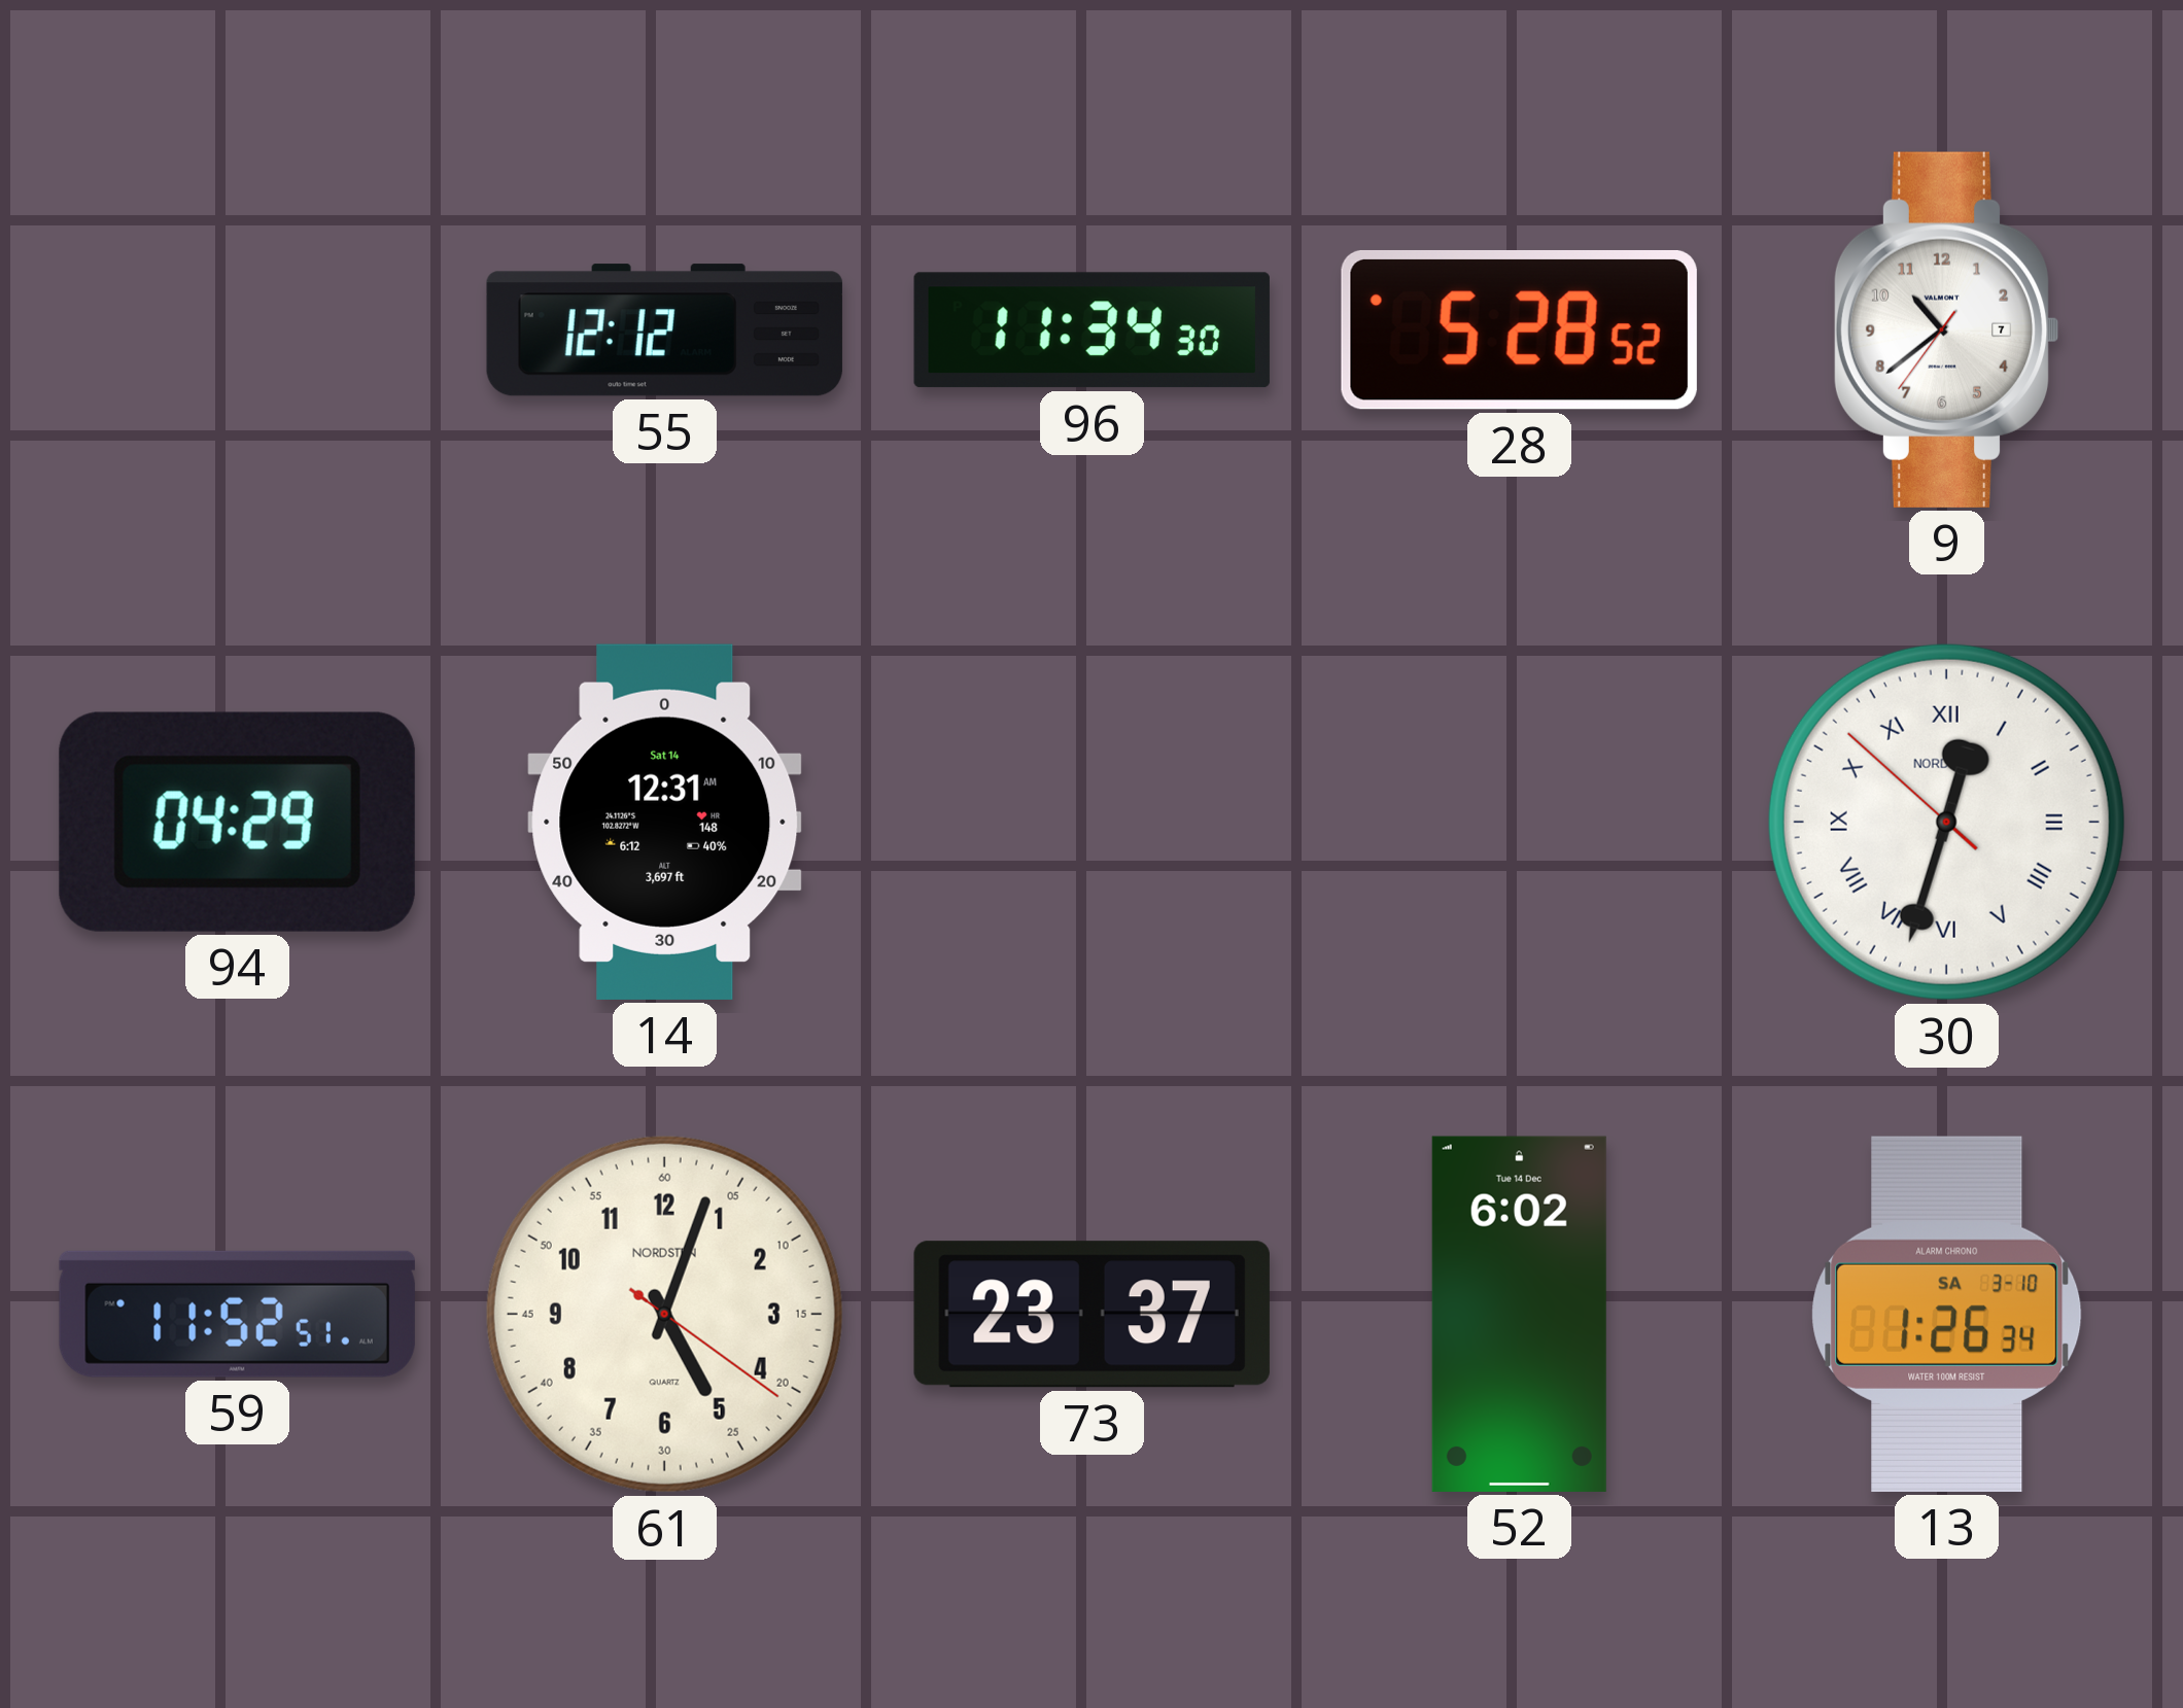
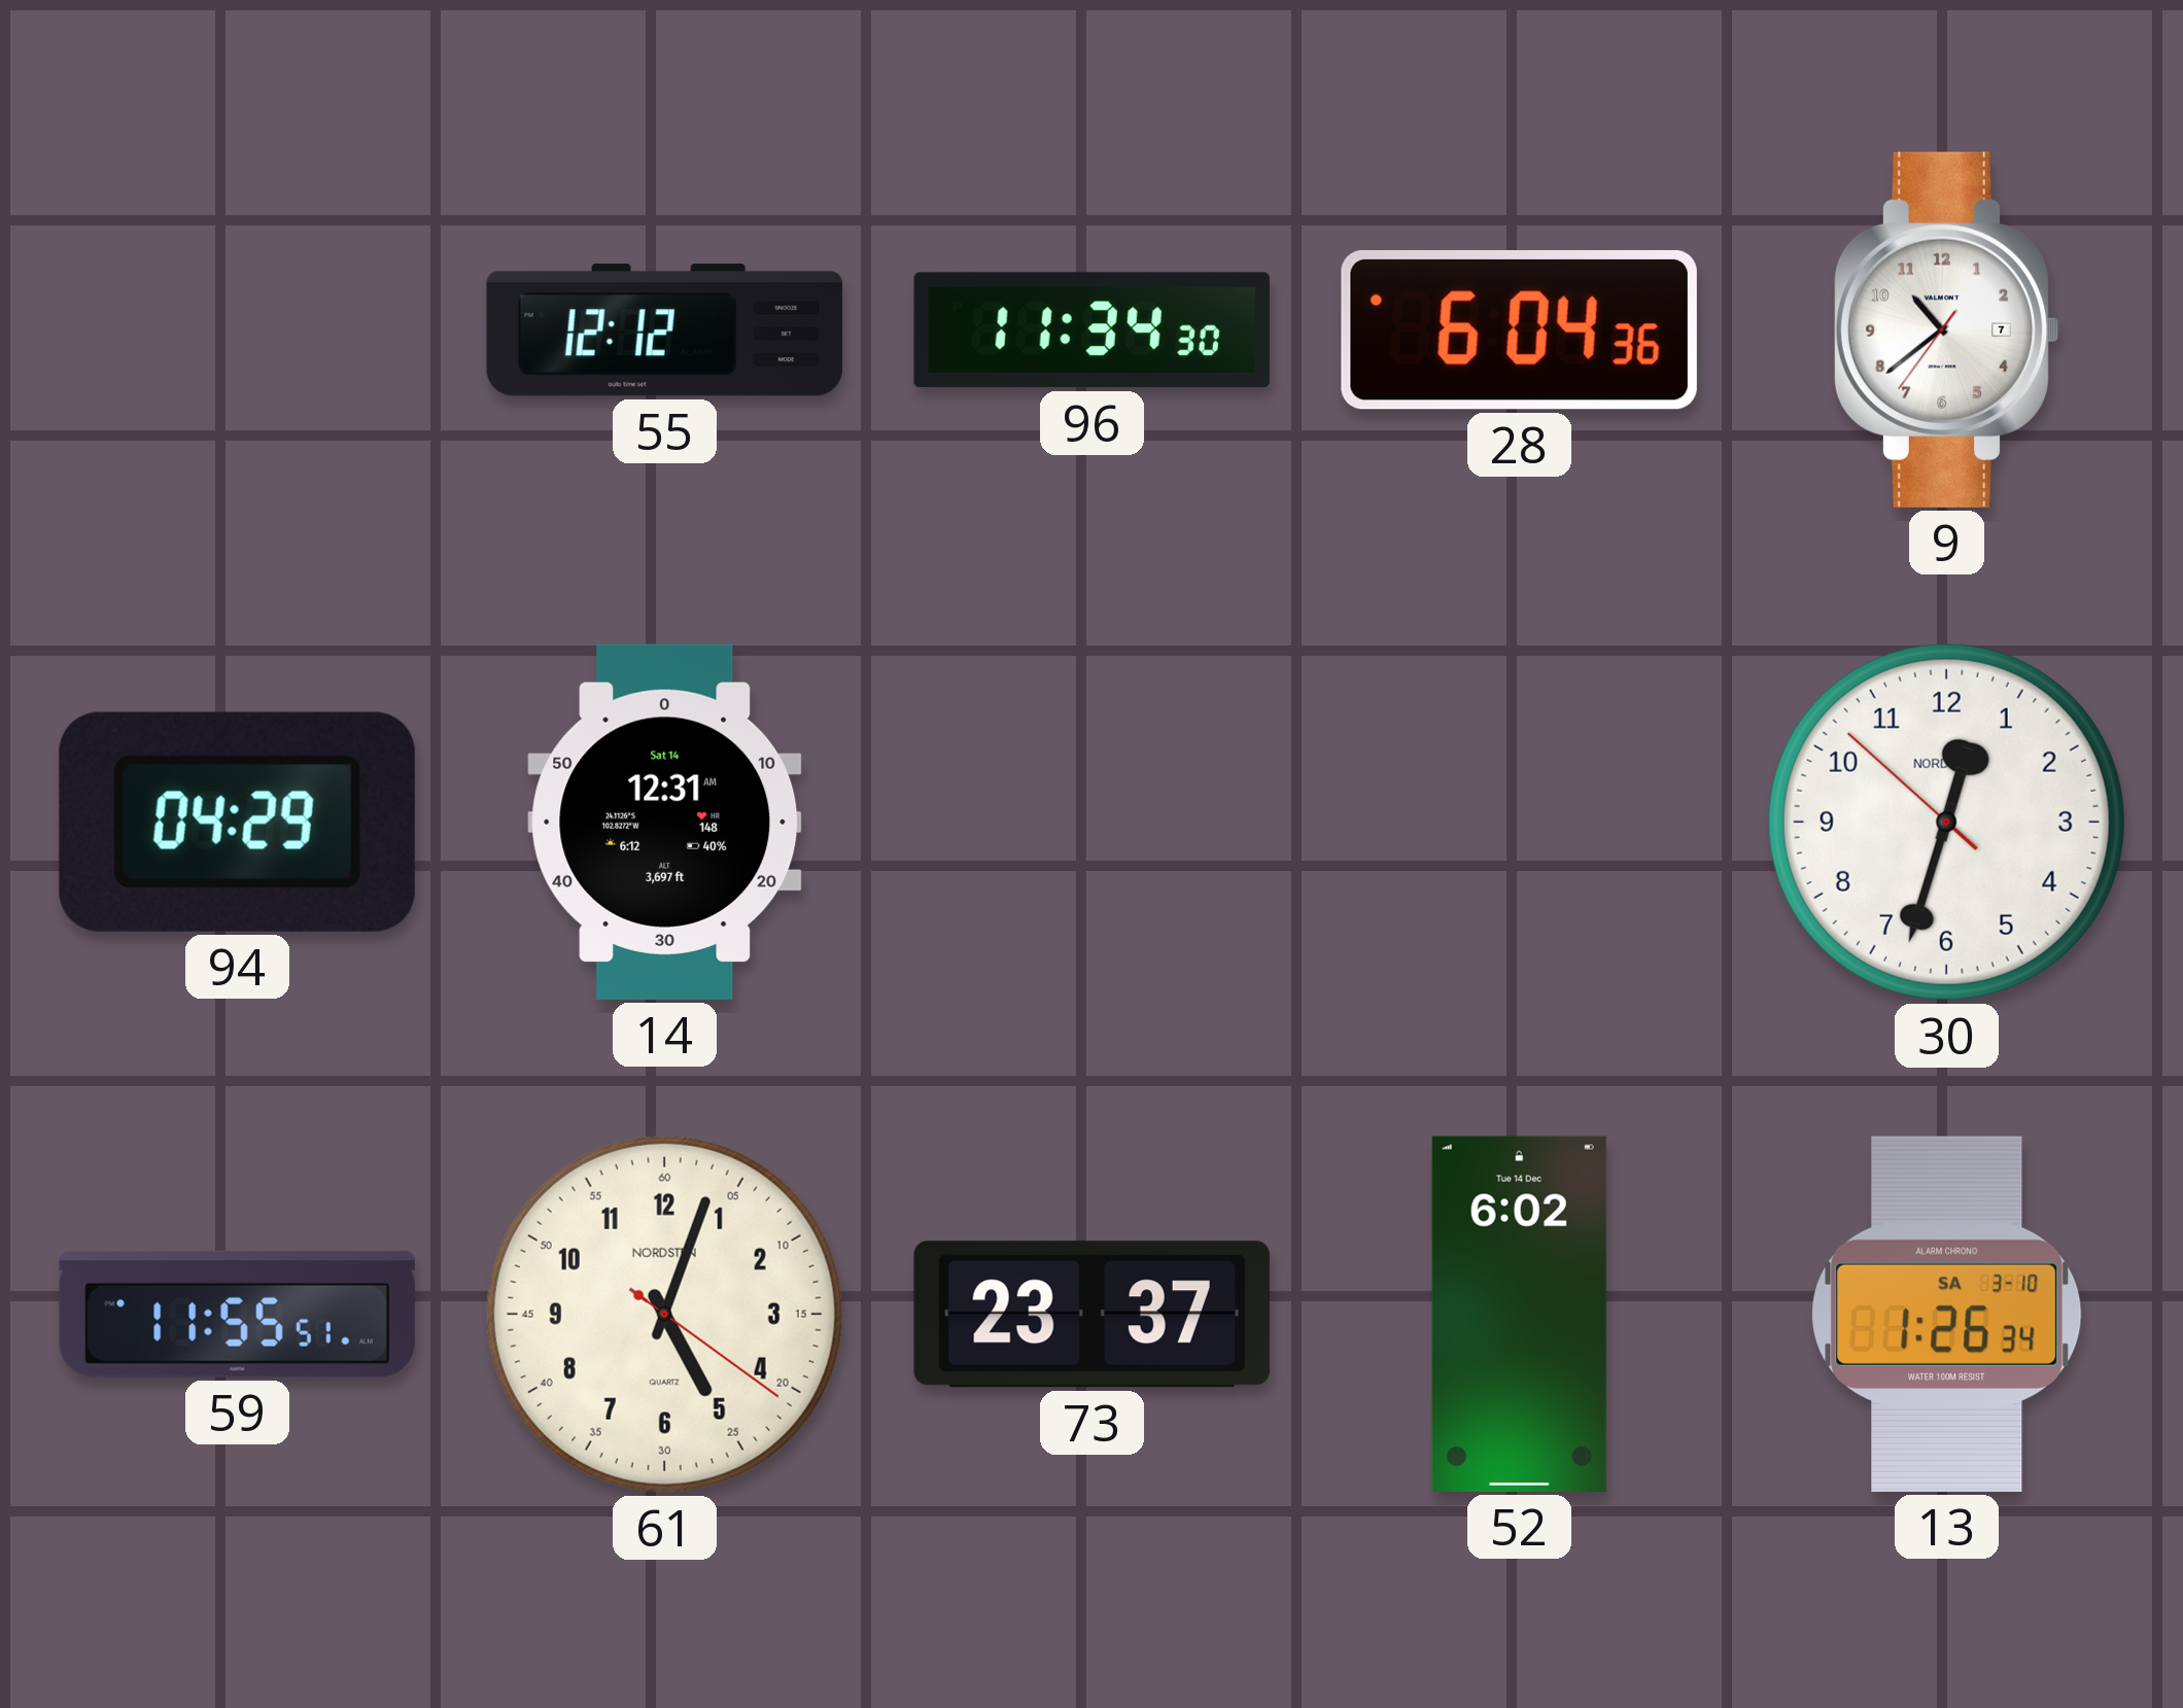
28: 5:28 -> 6:04 (1519, 329)
30 numerals: Roman -> Arabic (1946, 822)
59: 11:52 -> 11:55 (237, 1314)
